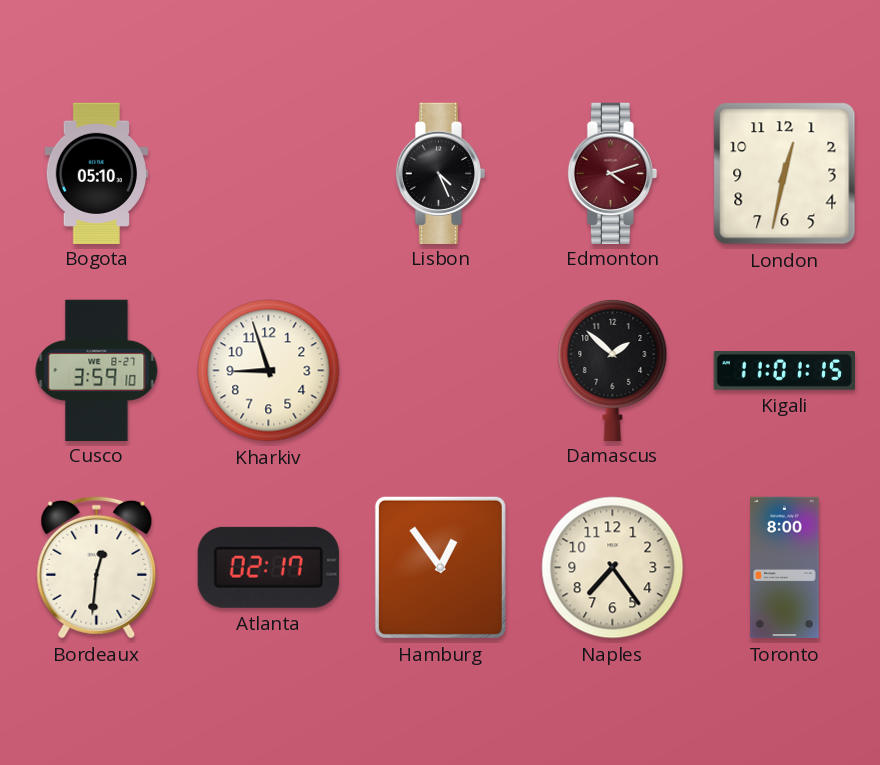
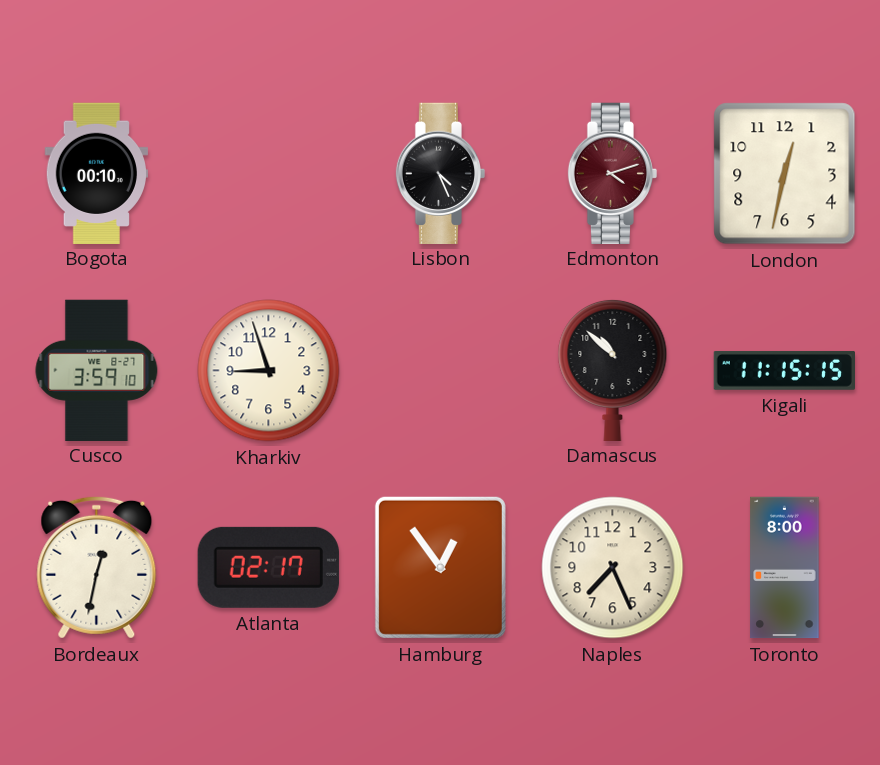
Bogota: 05:10 -> 00:10 (97, 173)
Damascus: 1:52 -> 10:52 (613, 369)
Kigali: 11:01 -> 11:15 (784, 370)
Bordeaux: 12:31 -> 12:32 (97, 567)
Naples: 7:24 -> 7:26 (613, 568)
